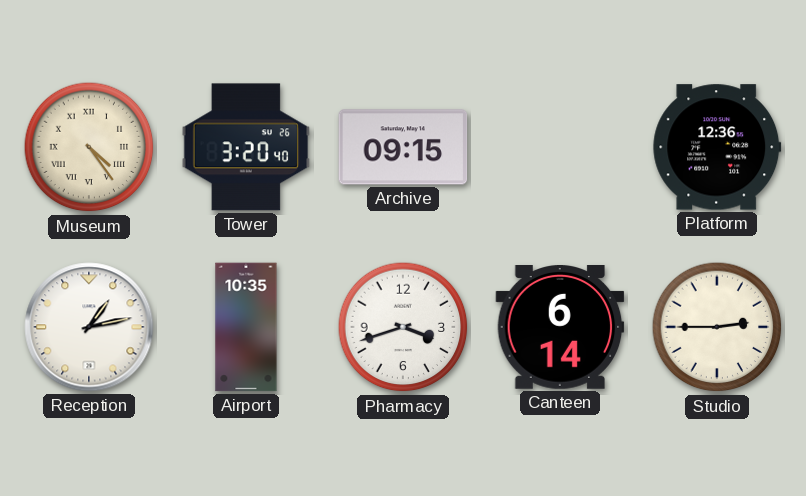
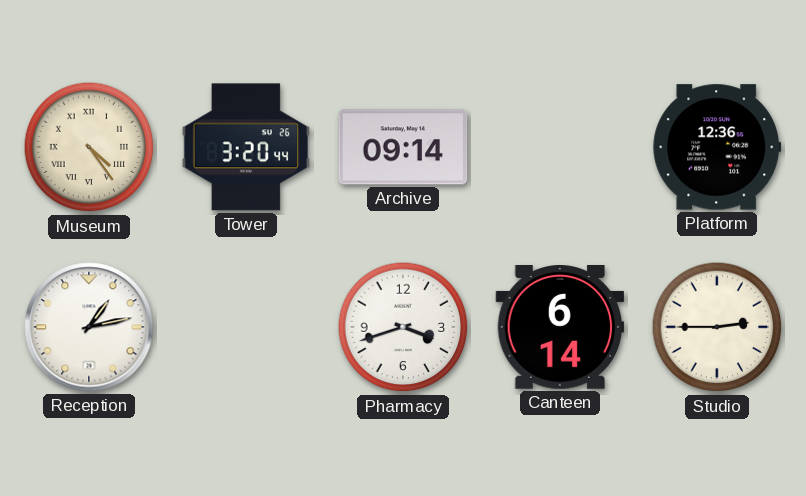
Tower: 3:20:40 -> 3:20:44 (246, 147)
Archive: 09:15 -> 09:14 (403, 147)
Airport: 10:35 -> none (246, 327)
